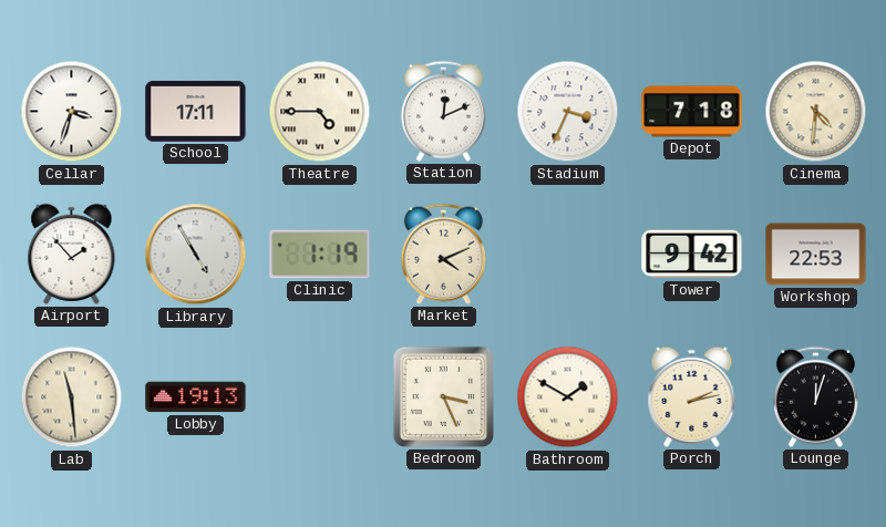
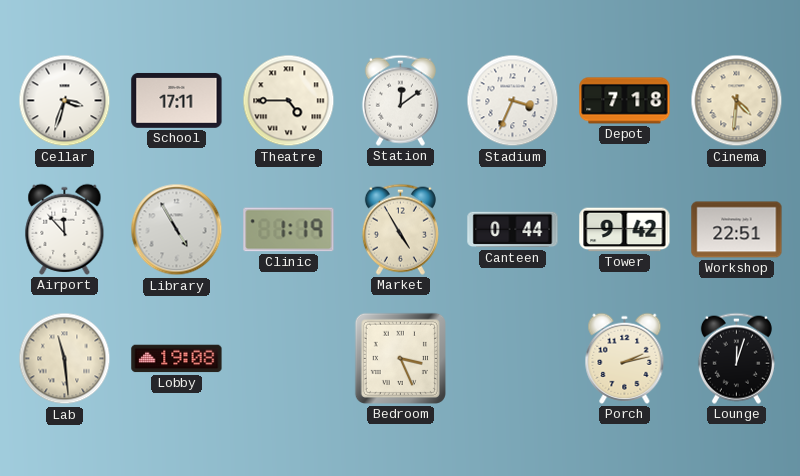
Station: 12:11 -> 12:09 (400, 100)
Airport: 1:53 -> 11:53 (65, 229)
Market: 4:11 -> 4:55 (400, 229)
Canteen: none -> 0:44 (513, 230)
Workshop: 22:53 -> 22:51 (737, 230)
Lobby: 19:13 -> 19:08 (177, 359)
Bathroom: 1:50 -> none (568, 397)
